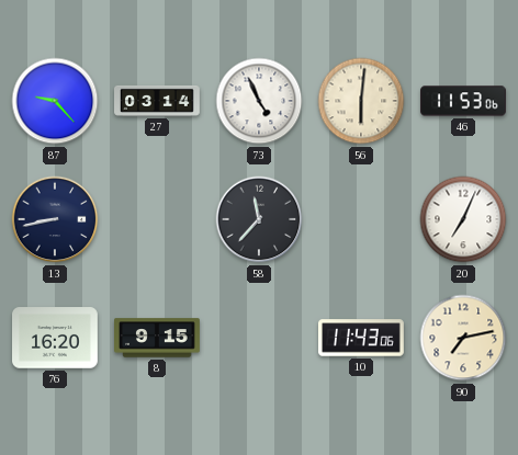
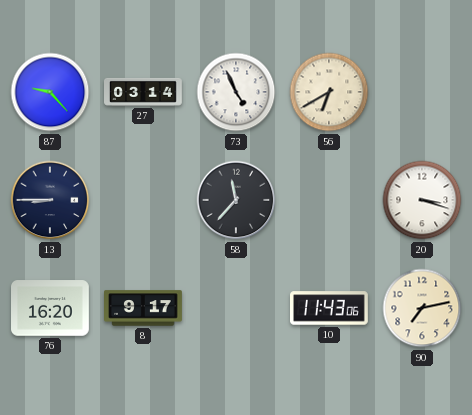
56: 6:01 -> 6:40 (329, 92)
46: 11:53 -> none (464, 101)
13: 8:43 -> 8:45 (50, 200)
20: 7:04 -> 3:18 (422, 200)
8: 9:15 -> 9:17 (144, 308)
